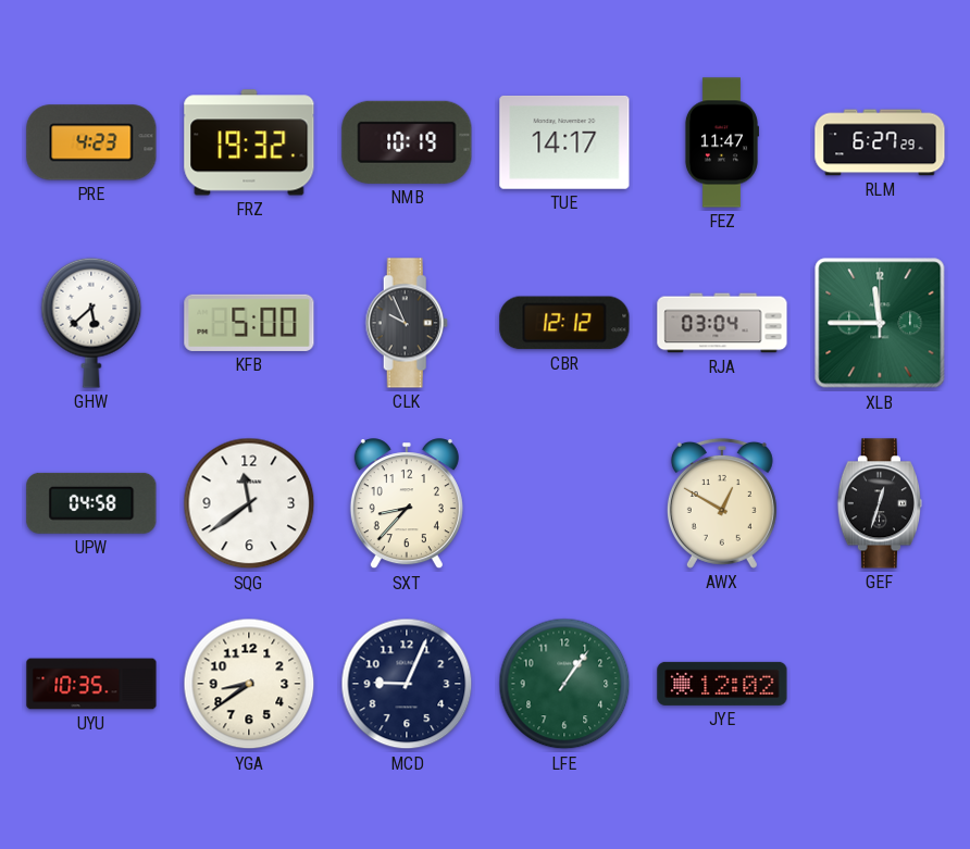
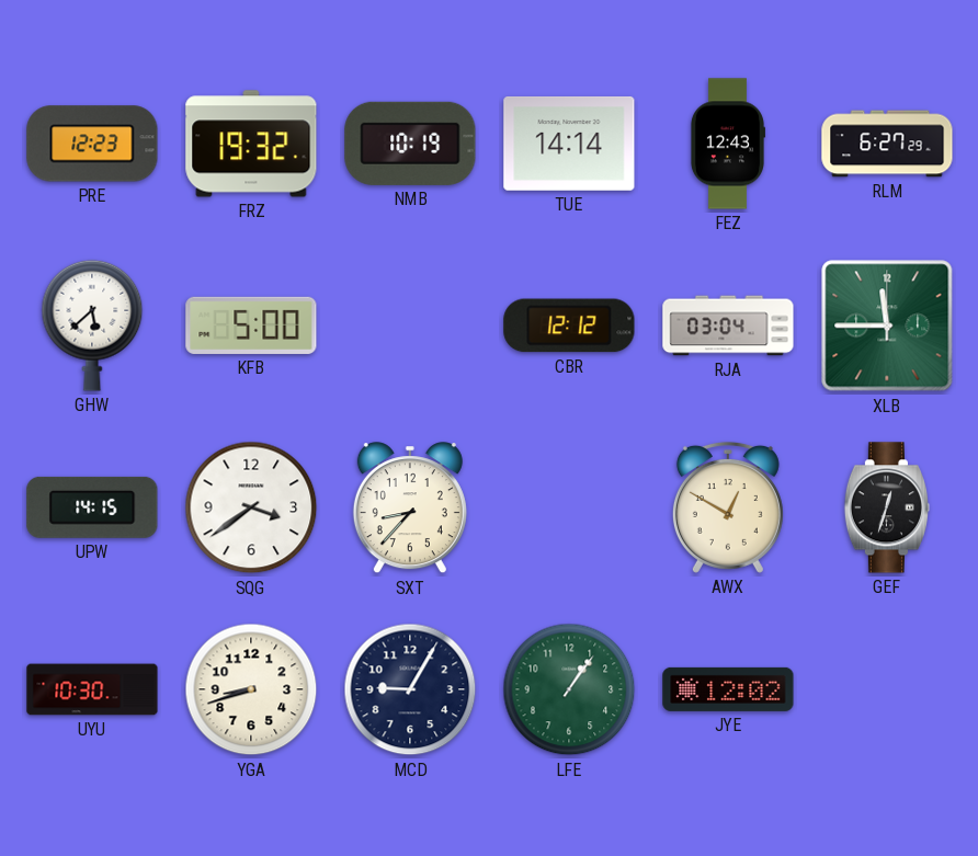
PRE: 4:23 -> 12:23 (92, 144)
TUE: 14:17 -> 14:14 (569, 144)
FEZ: 11:47 -> 12:43 (727, 144)
CLK: 9:56 -> none (407, 323)
UPW: 04:58 -> 14:15 (92, 507)
SQG: 11:39 -> 3:39 (251, 507)
UYU: 10:35 -> 10:30 (92, 689)
YGA: 8:39 -> 8:42 (251, 689)
MCD: 9:04 -> 9:05 (410, 689)
